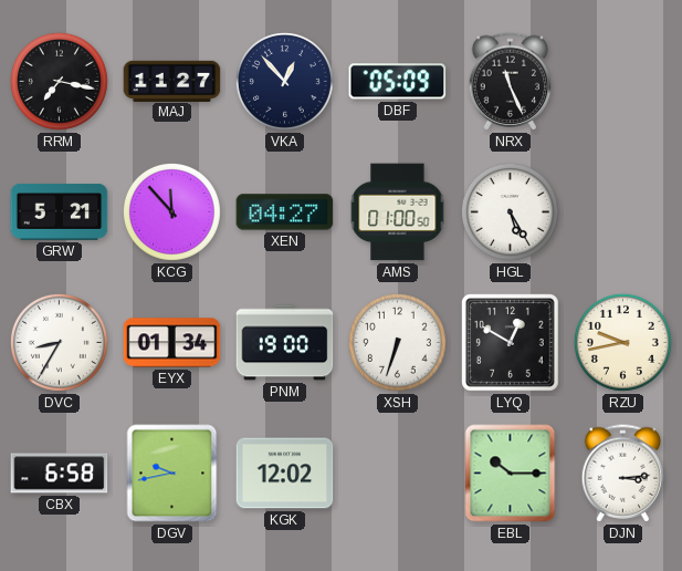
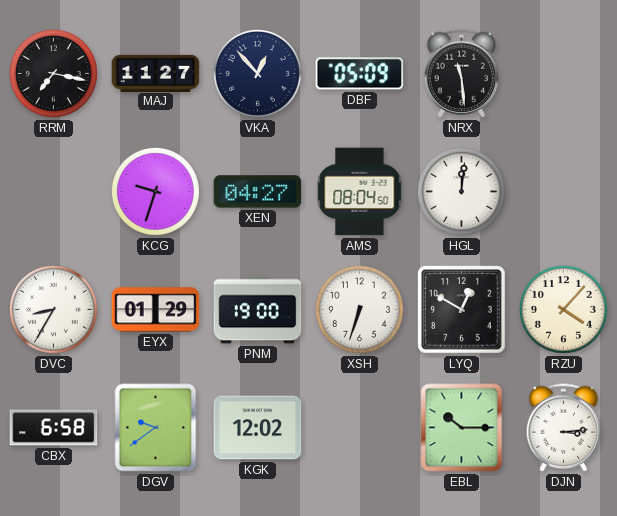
NRX: 11:26 -> 11:29 (462, 74)
GRW: 5:21 -> none (60, 212)
KCG: 11:53 -> 9:33 (155, 191)
AMS: 01:00 -> 08:04 (360, 192)
HGL: 5:25 -> 12:01 (461, 191)
EYX: 01:34 -> 01:29 (156, 310)
RZU: 9:43 -> 4:07 (563, 309)
DGV: 9:43 -> 9:39 (156, 428)
